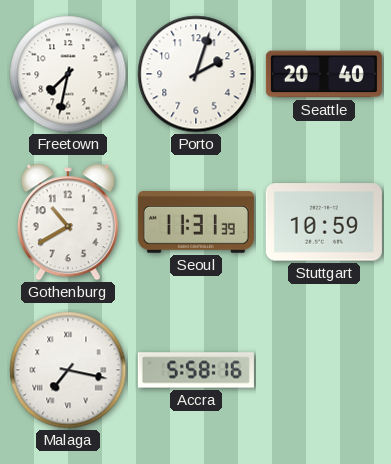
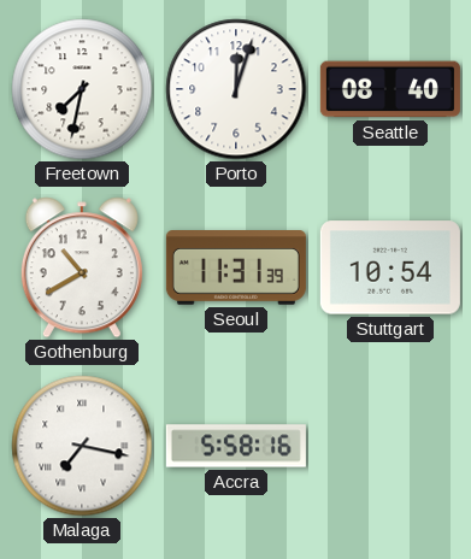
Porto: 2:03 -> 12:03 (236, 89)
Seattle: 20:40 -> 08:40 (390, 89)
Stuttgart: 10:59 -> 10:54 (390, 267)
